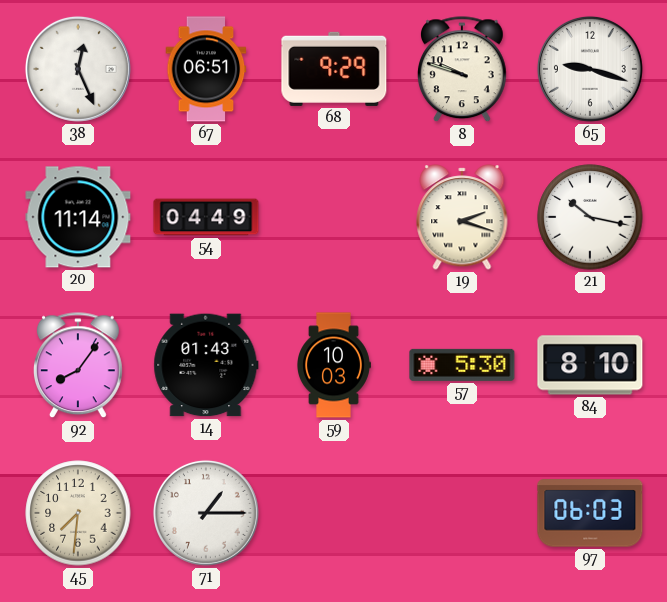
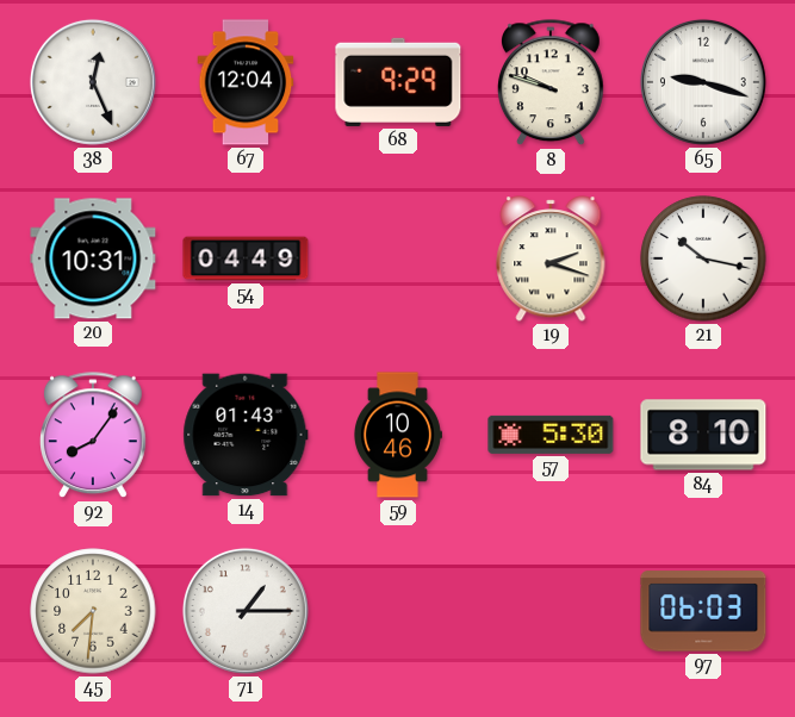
67: 06:51 -> 12:04 (246, 82)
20: 11:14 -> 10:31 (93, 258)
59: 10:03 -> 10:46 (398, 435)
